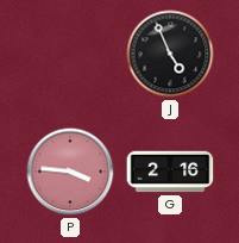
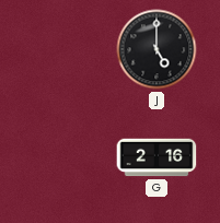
J: 4:56 -> 5:00 (157, 49)
P: 3:46 -> none (70, 172)
